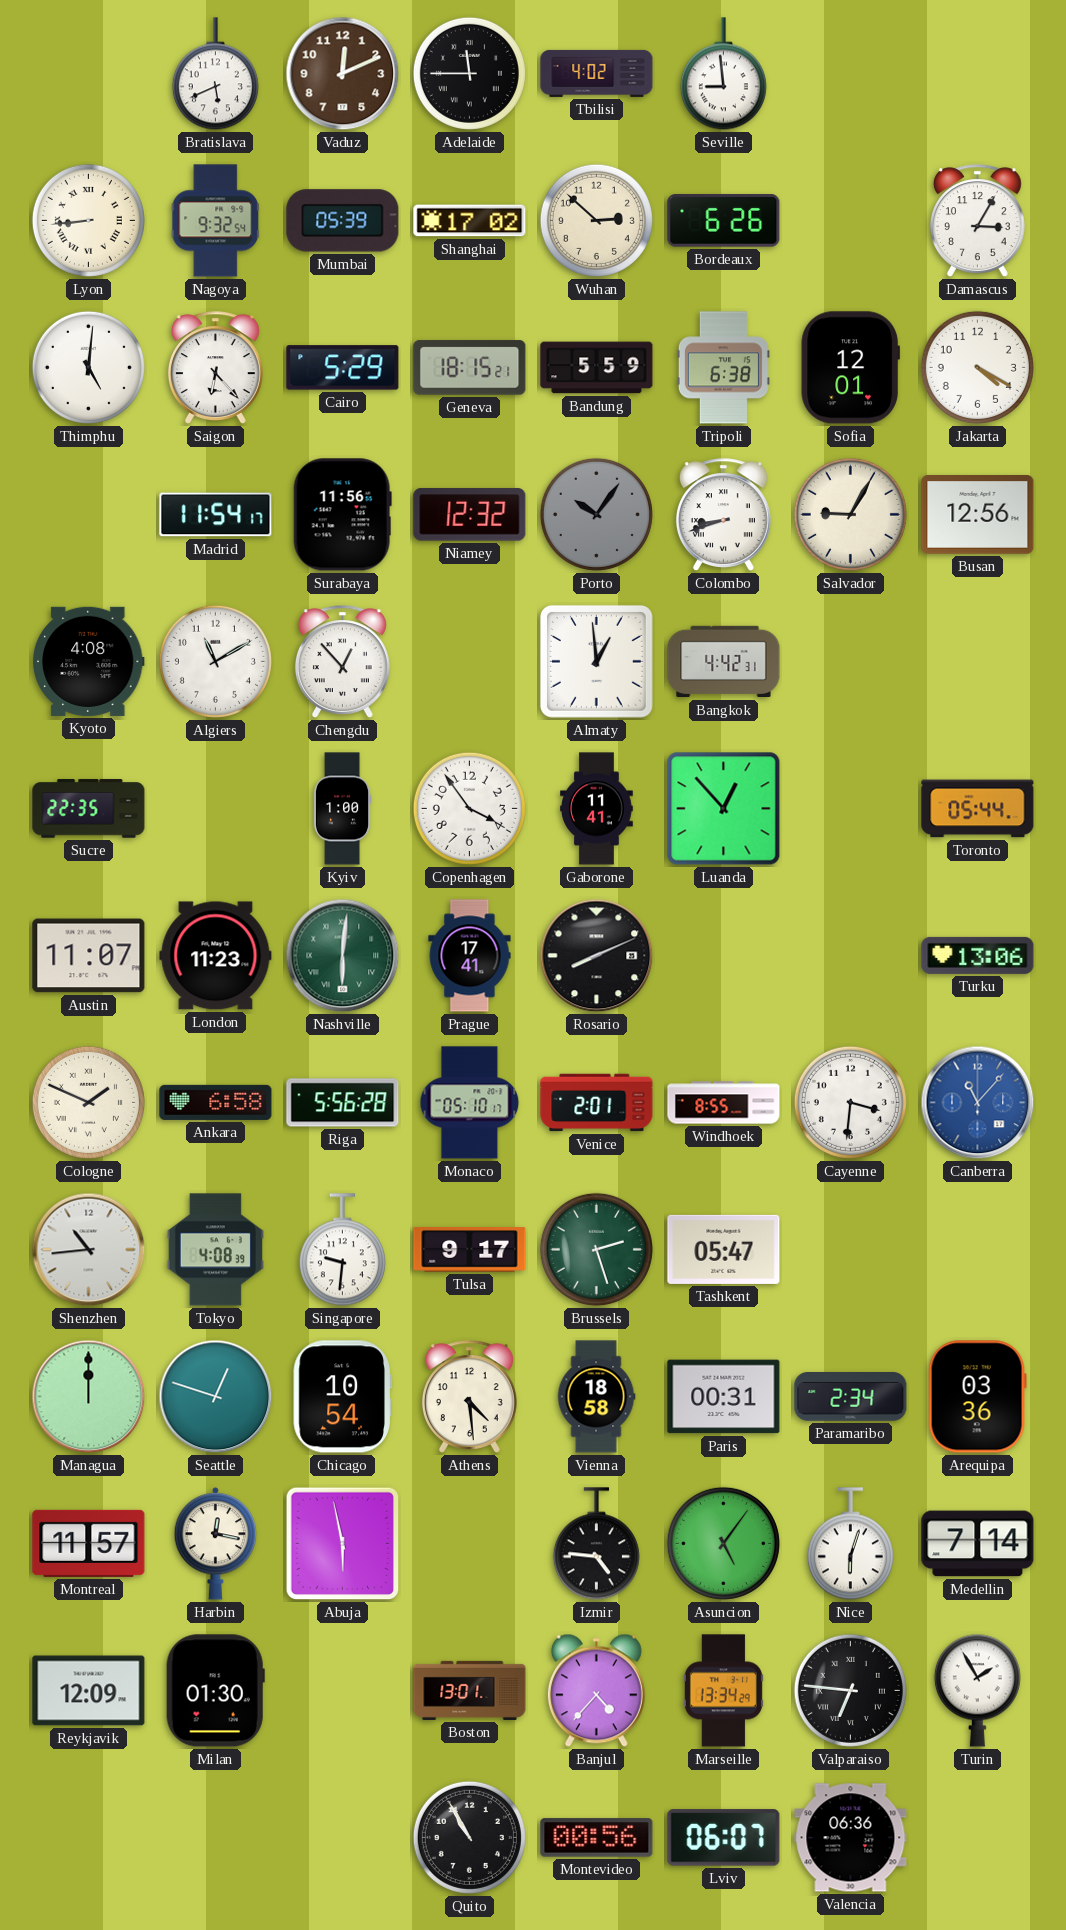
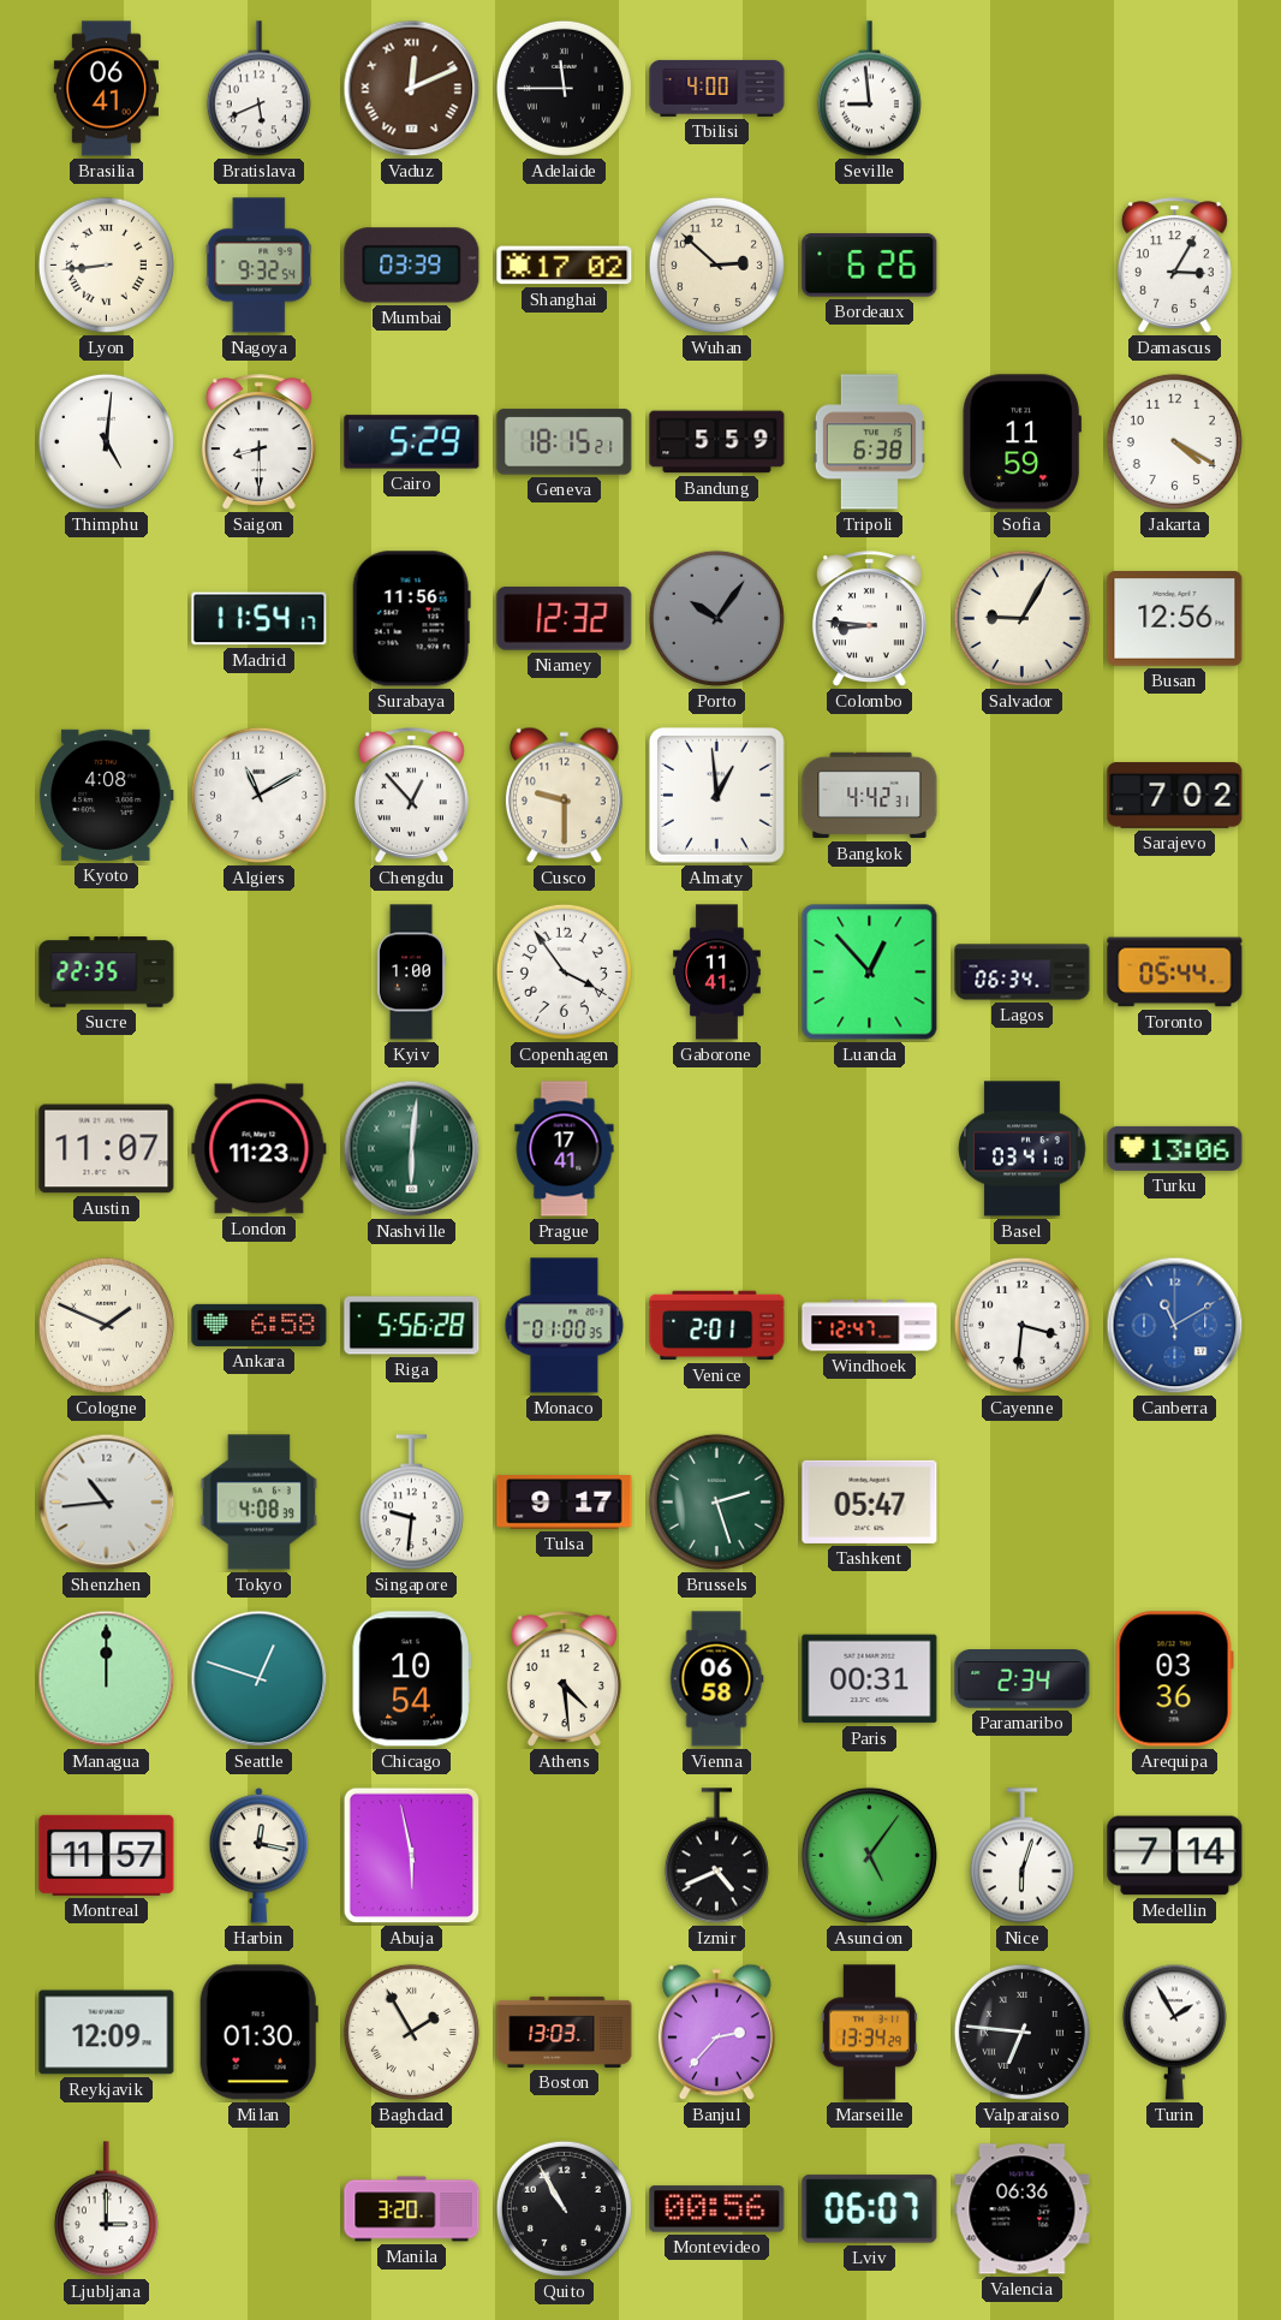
Brasilia: none -> 06:41 (106, 89)
Vaduz numerals: Arabic -> Roman (412, 89)
Tbilisi: 4:02 -> 4:00 (717, 88)
Mumbai: 05:39 -> 03:39 (412, 266)
Saigon: 6:23 -> 8:30 (258, 442)
Sofia: 12:01 -> 11:59 (1021, 442)
Colombo: 8:42 -> 8:46 (869, 619)
Cusco: none -> 9:30 (564, 796)
Sarajevo: none -> 7:02 (1175, 796)
Lagos: none -> 06:34 (1023, 972)
Rosario: 8:11 -> none (597, 956)
Basel: none -> 03:41 (1023, 1149)
Monaco: 05:10 -> 01:00 (565, 1326)
Windhoek: 8:55 -> 12:47 (870, 1326)
Canberra: 11:07 -> 11:10 (1175, 1326)
Vienna: 18:58 -> 06:58 (716, 1679)
Izmir: 4:46 -> 4:41 (716, 1856)
Baghdad: none -> 1:55 (411, 2032)
Boston: 13:01 -> 13:03 (565, 2032)
Banjul: 4:37 -> 2:37 (716, 2033)
Ljubljana: none -> 3:00 (106, 2209)
Manila: none -> 3:20 (412, 2209)
